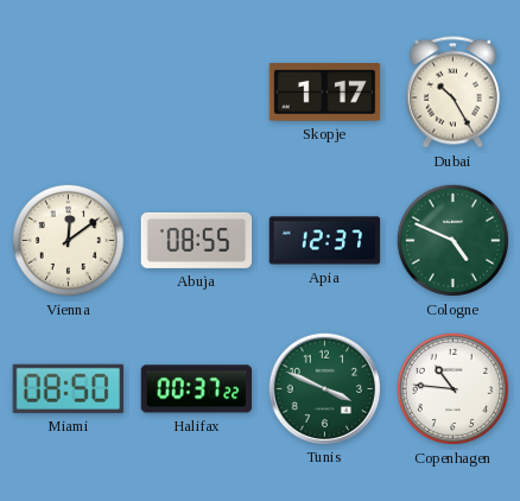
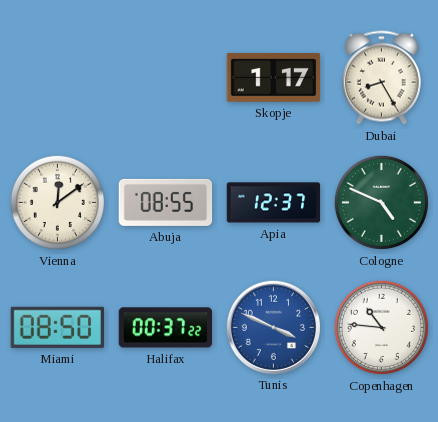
Dubai: 10:25 -> 8:25 (381, 78)
Tunis dial: green -> blue (273, 327)
